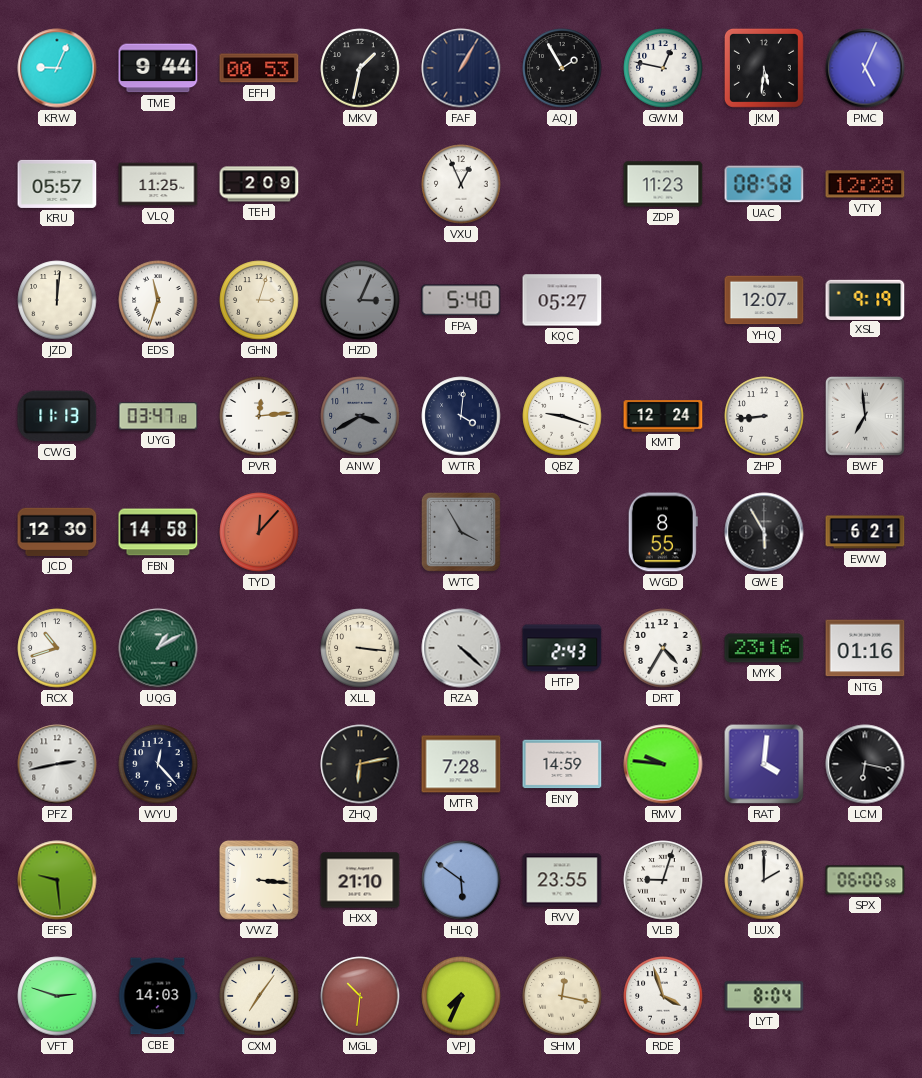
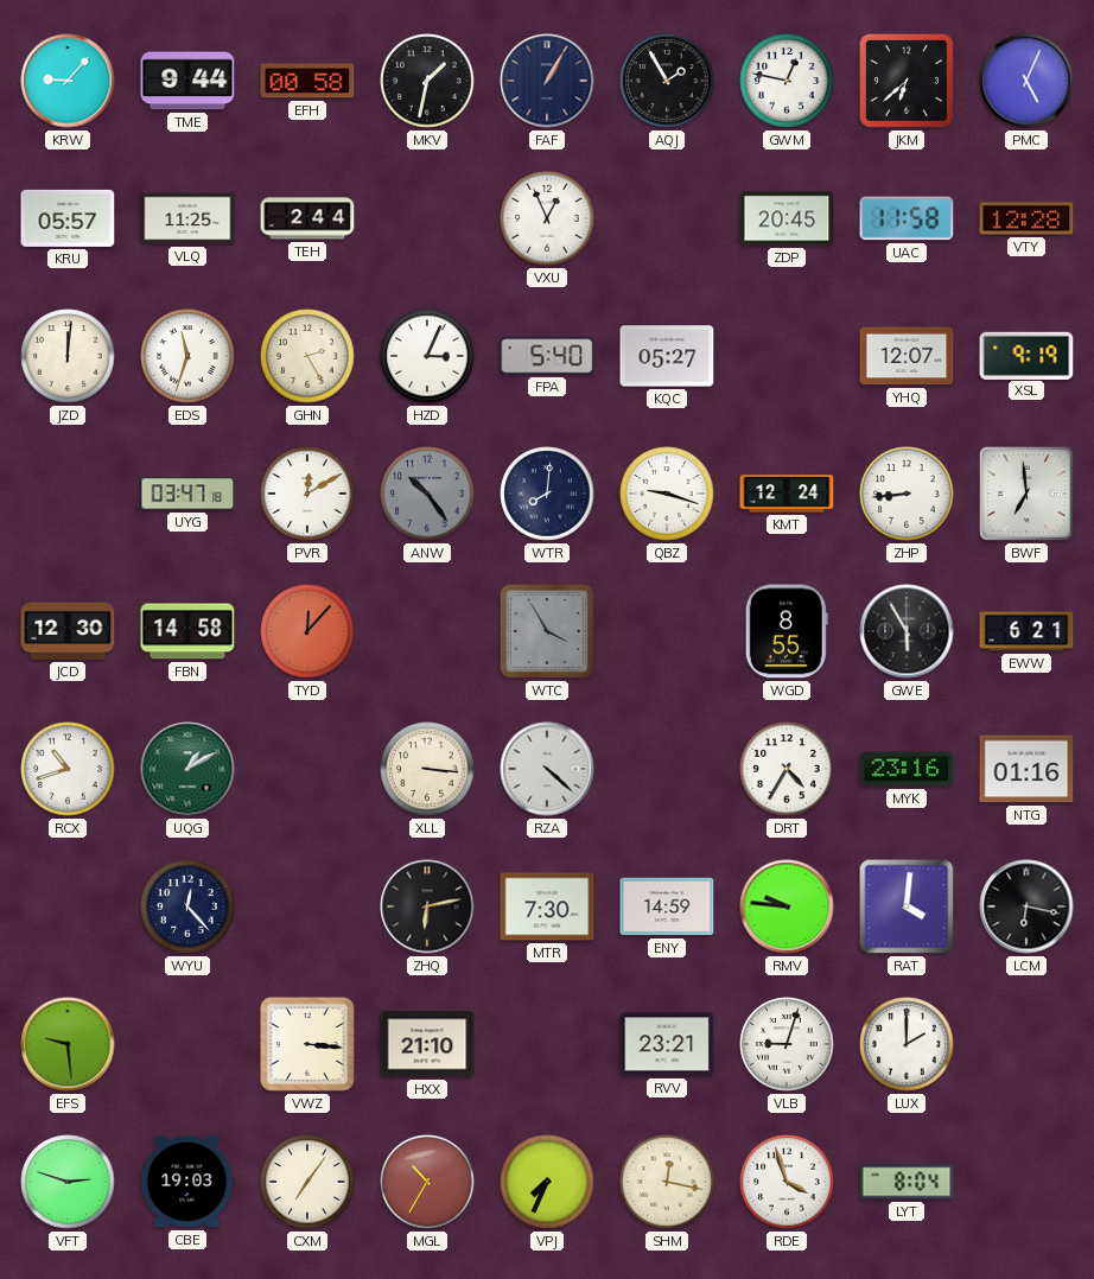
KRW: 9:04 -> 9:07 (68, 81)
EFH: 00:53 -> 00:58 (307, 81)
JKM: 5:31 -> 6:38 (907, 81)
TEH: 2:09 -> 2:44 (307, 218)
ZDP: 11:23 -> 20:45 (787, 218)
UAC: 08:58 -> 11:58 (907, 218)
GHN: 3:03 -> 2:25 (307, 356)
HZD dial: grey -> white (427, 356)
CWG: 11:13 -> none (57, 416)
PVR: 12:14 -> 12:10 (307, 494)
ANW: 3:40 -> 10:24 (427, 494)
WTR: 4:01 -> 8:01 (547, 494)
HTP: 2:43 -> none (562, 648)
PFZ: 2:43 -> none (57, 764)
MTR: 7:28 -> 7:30 (547, 906)
HLQ: 5:51 -> none (461, 880)
RVV: 23:55 -> 23:21 (667, 1044)
SPX: 06:00 -> none (865, 880)
CBE: 14:03 -> 19:03 (187, 1182)
MGL: 10:31 -> 10:35 (427, 1182)
